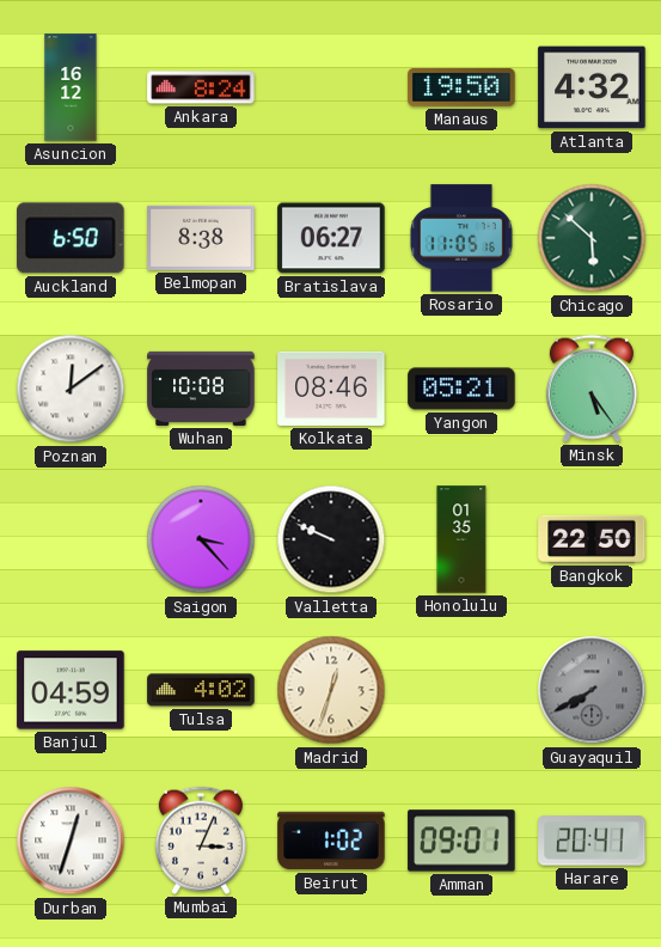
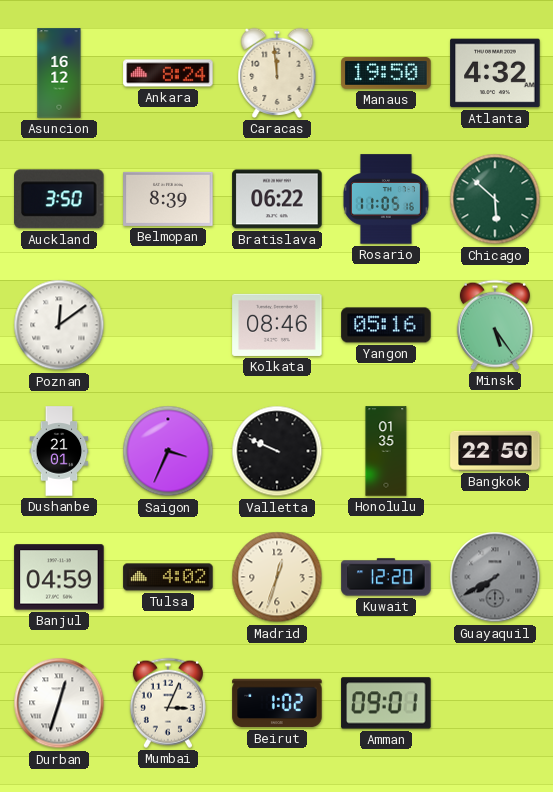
Caracas: none -> 11:59 (277, 73)
Auckland: 6:50 -> 3:50 (59, 199)
Belmopan: 8:38 -> 8:39 (168, 199)
Bratislava: 06:27 -> 06:22 (277, 199)
Wuhan: 10:08 -> none (201, 389)
Yangon: 05:21 -> 05:16 (386, 325)
Dushanbe: none -> 21:01 (59, 451)
Saigon: 3:23 -> 3:34 (168, 451)
Kuwait: none -> 12:20 (386, 577)
Harare: 20:41 -> none (592, 841)
